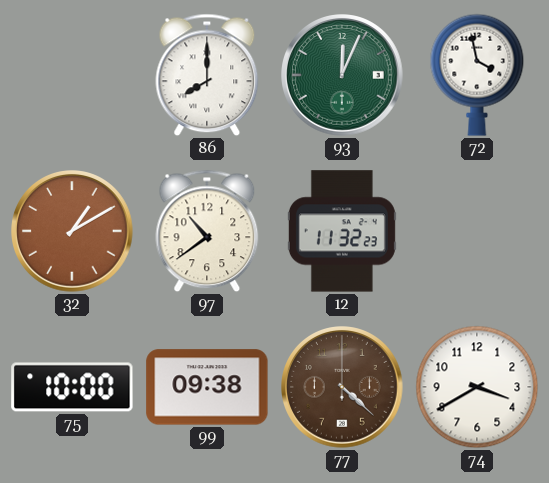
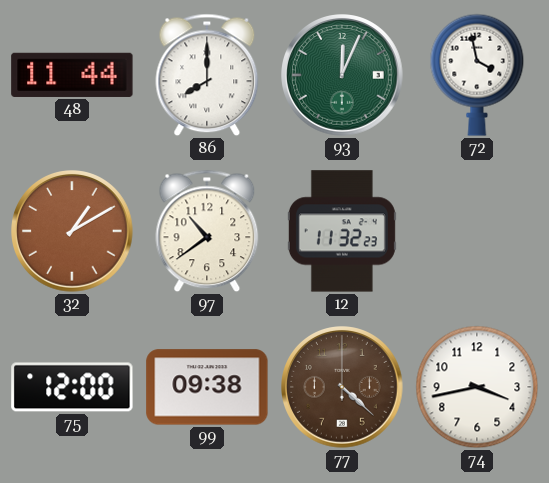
48: none -> 11:44 (72, 75)
75: 10:00 -> 12:00 (72, 387)
74: 3:40 -> 3:43 (477, 387)
